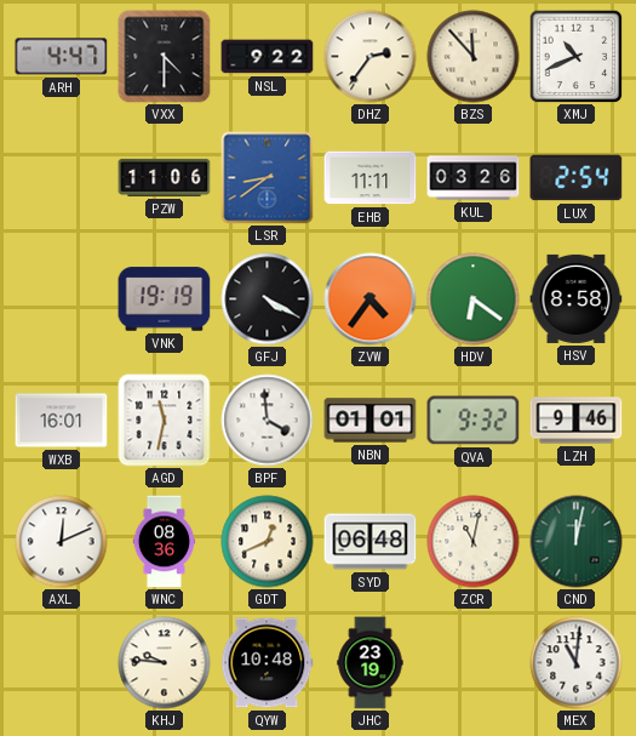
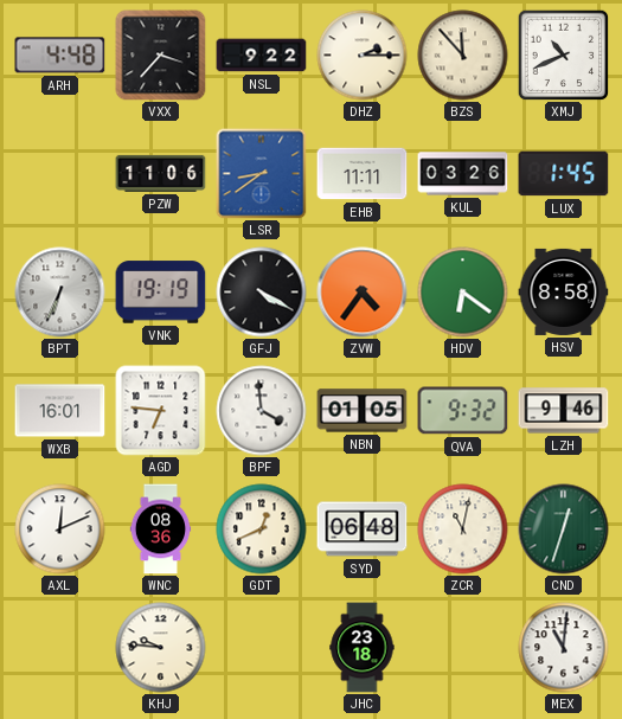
ARH: 4:47 -> 4:48 (60, 56)
VXX: 4:30 -> 3:37 (161, 56)
DHZ: 2:36 -> 2:15 (363, 56)
LUX: 2:54 -> 1:45 (564, 174)
BPT: none -> 6:34 (60, 293)
AGD: 11:32 -> 6:46 (161, 411)
NBN: 01:01 -> 01:05 (363, 411)
CND: 12:02 -> 12:33 (564, 529)
QYW: 10:48 -> none (267, 663)
JHC: 23:19 -> 23:18 (363, 648)
